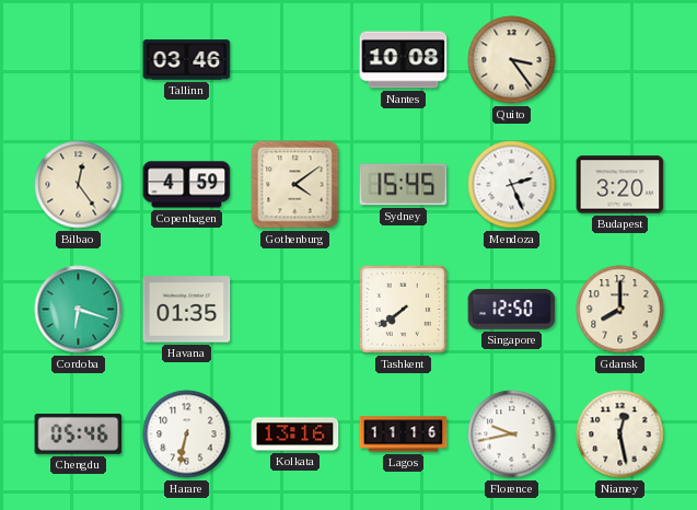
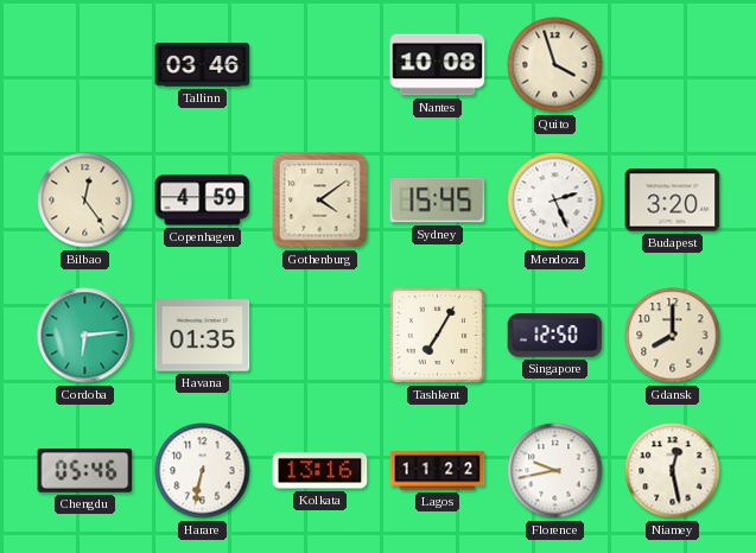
Quito: 3:24 -> 3:57 (555, 65)
Cordoba: 6:18 -> 6:14 (85, 336)
Tashkent: 7:39 -> 7:05 (437, 335)
Lagos: 11:16 -> 11:22 (438, 471)
